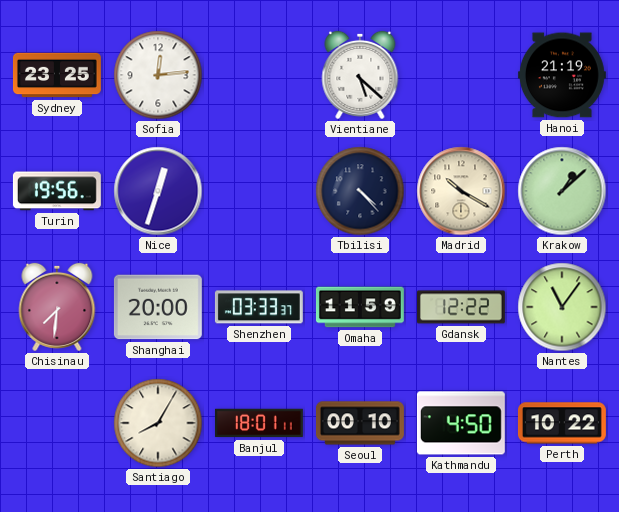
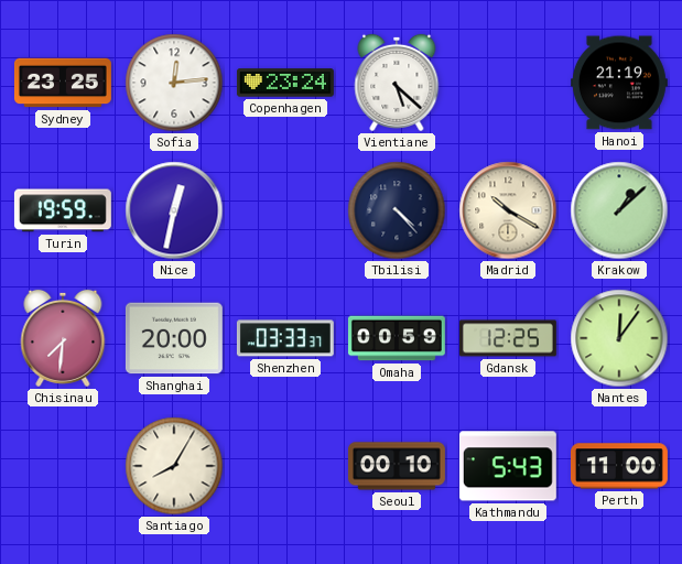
Copenhagen: none -> 23:24 (285, 83)
Turin: 19:56 -> 19:59 (63, 210)
Nice: 12:33 -> 12:32 (174, 210)
Omaha: 11:59 -> 00:59 (397, 338)
Gdansk: 12:22 -> 12:25 (508, 338)
Nantes: 11:06 -> 12:06 (619, 338)
Banjul: 18:01 -> none (259, 423)
Kathmandu: 4:50 -> 5:43 (508, 466)
Perth: 10:22 -> 11:00 (619, 466)
